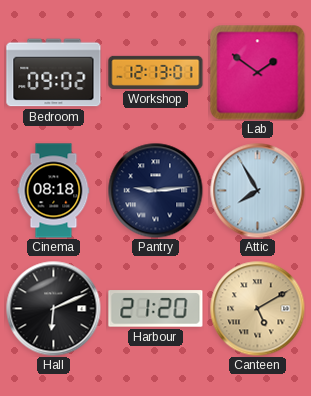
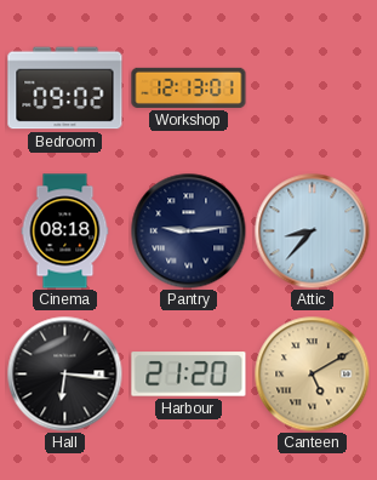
Lab: 1:51 -> none (258, 73)
Attic: 7:55 -> 8:37 (312, 230)
Hall: 6:11 -> 6:16 (64, 373)
